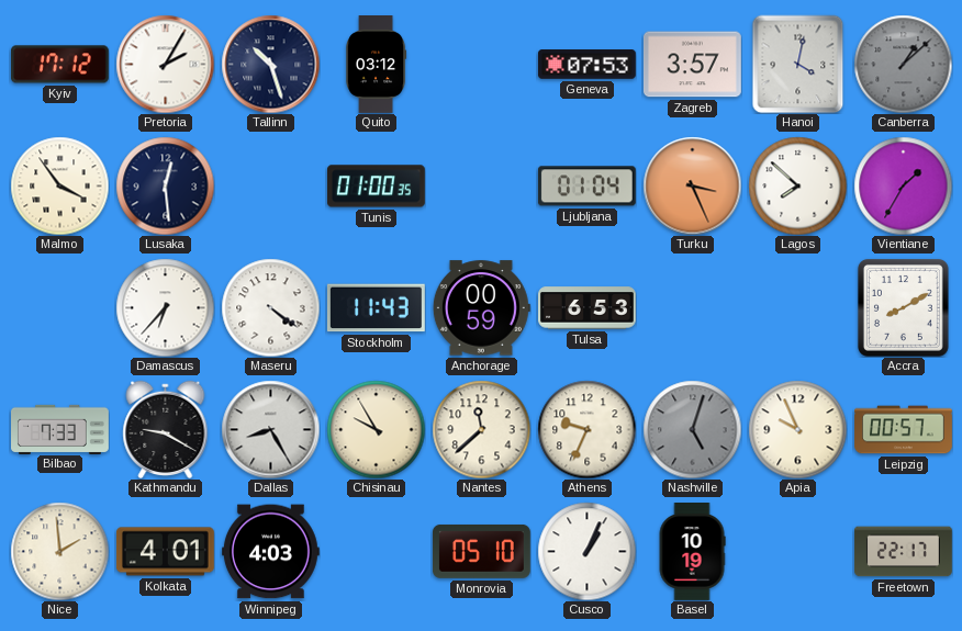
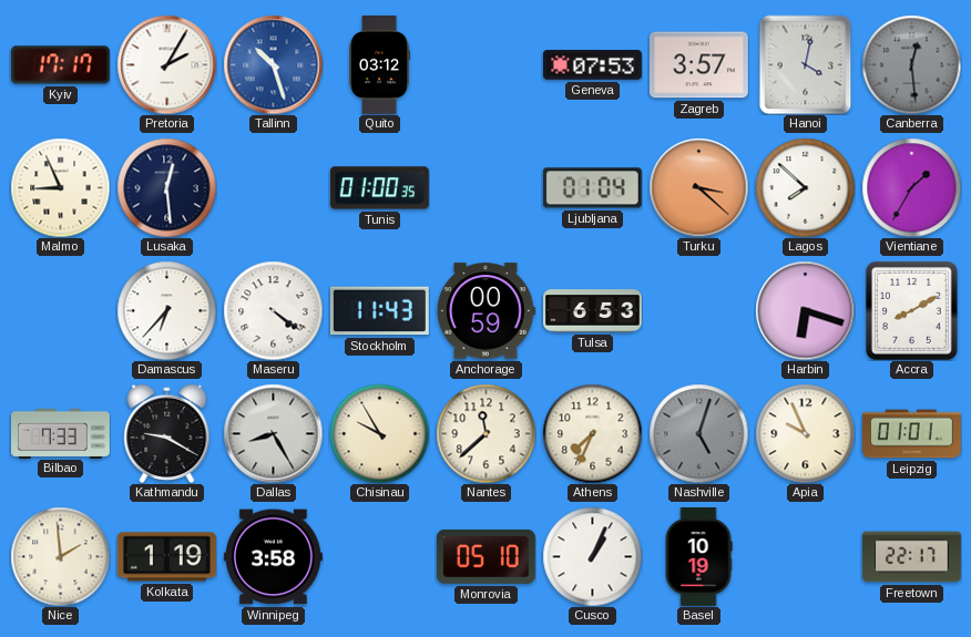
Kyiv: 17:12 -> 17:17 (60, 65)
Tallinn dial: navy -> blue (273, 64)
Canberra: 1:08 -> 12:29 (911, 64)
Malmo: 3:54 -> 8:56 (60, 187)
Turku: 3:26 -> 3:22 (698, 187)
Harbin: none -> 6:18 (805, 310)
Athens: 9:34 -> 7:34 (592, 433)
Leipzig: 00:57 -> 01:01 (912, 434)
Kolkata: 4:01 -> 1:19 (166, 557)
Winnipeg: 4:03 -> 3:58 (273, 557)
